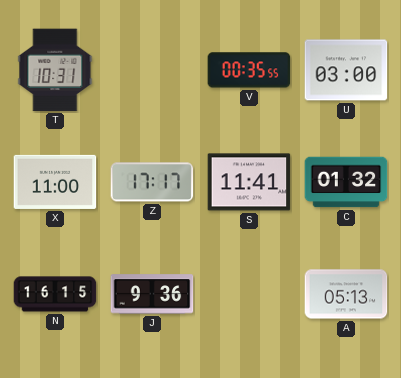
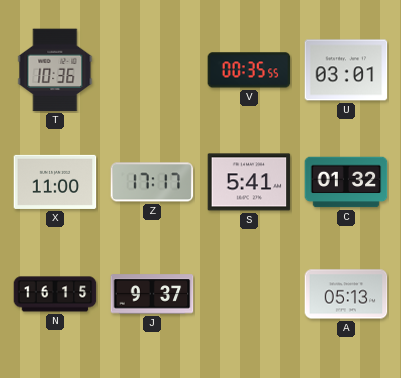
T: 10:31 -> 10:36 (55, 70)
U: 03:00 -> 03:01 (346, 70)
S: 11:41 -> 5:41 (249, 182)
J: 9:36 -> 9:37 (152, 294)
